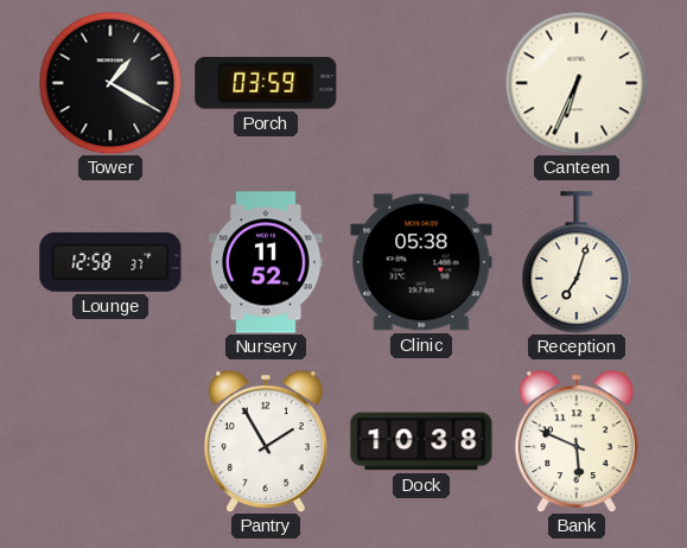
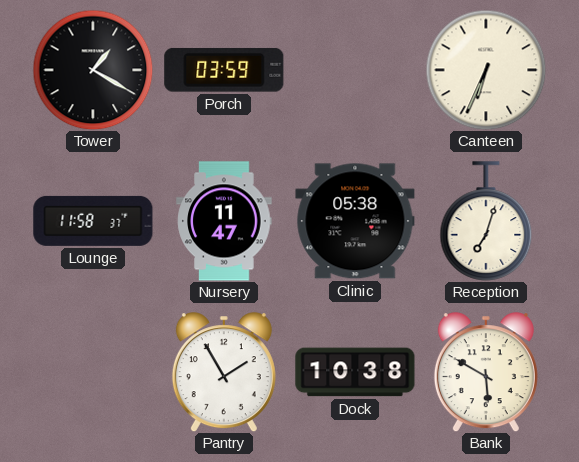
Lounge: 12:58 -> 11:58 (93, 221)
Nursery: 11:52 -> 11:47 (224, 221)
Bank: 5:49 -> 5:50 (486, 372)
